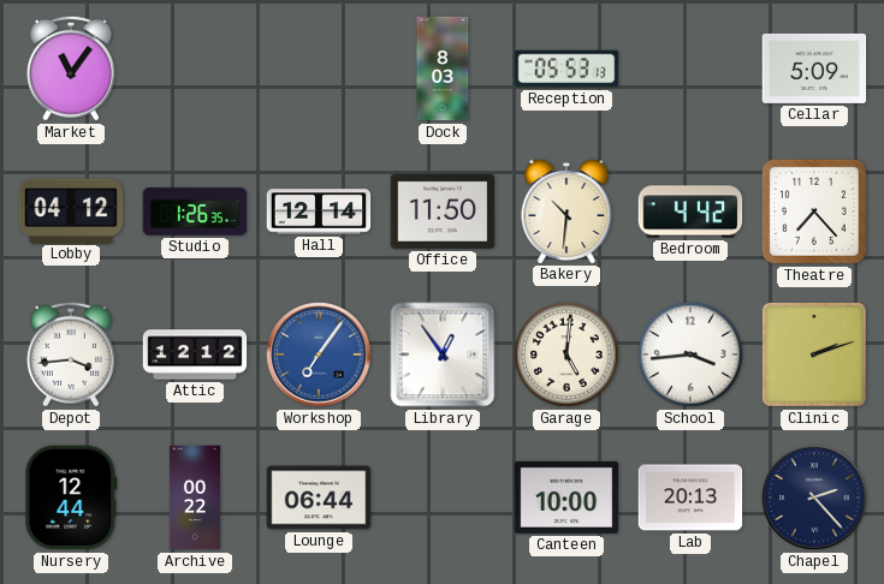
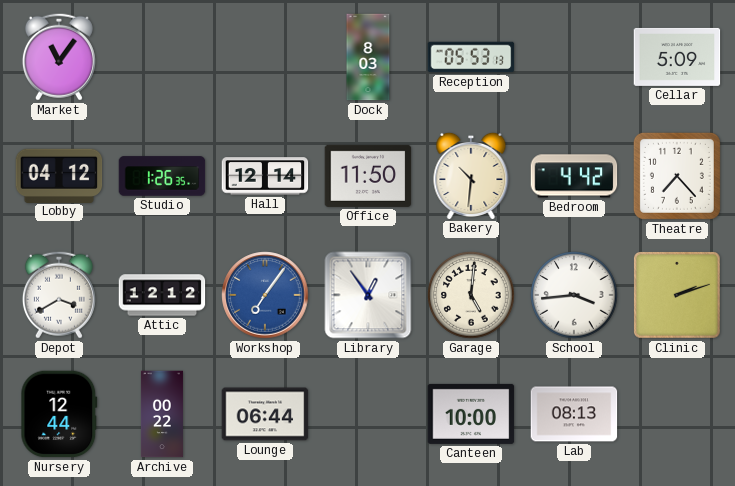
Depot: 3:44 -> 3:40 (59, 295)
Lab: 20:13 -> 08:13 (574, 414)
Chapel: 2:23 -> none (814, 497)
